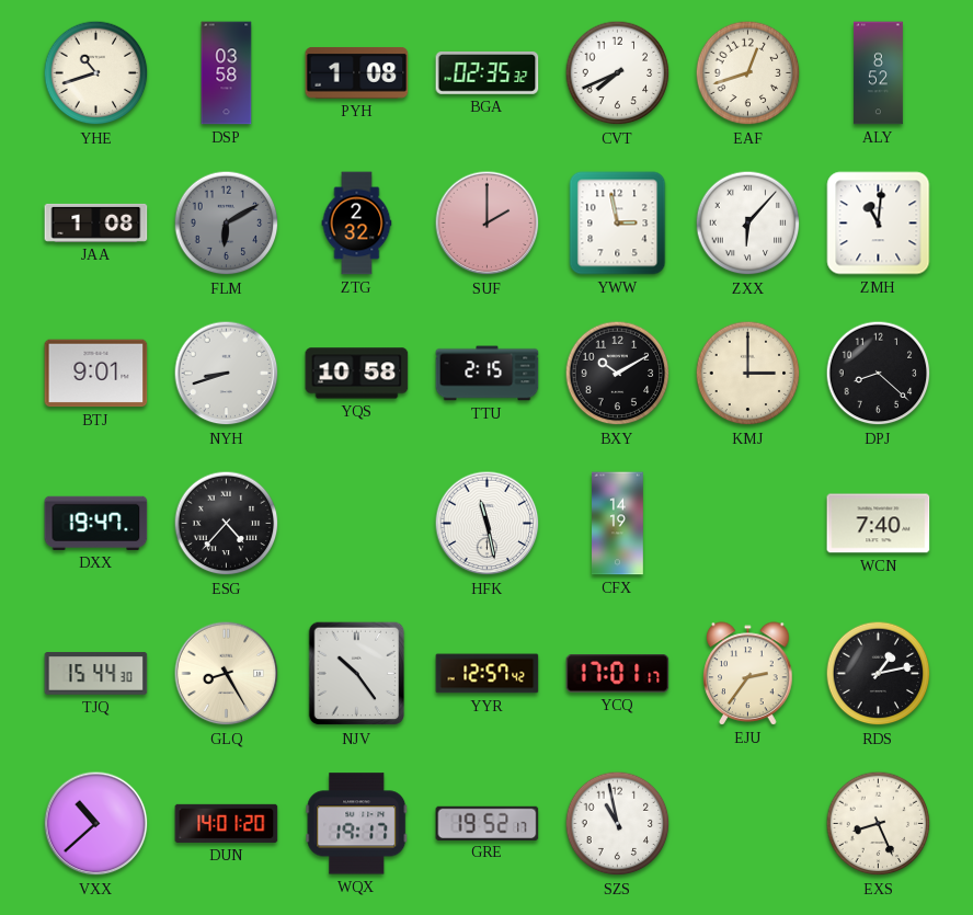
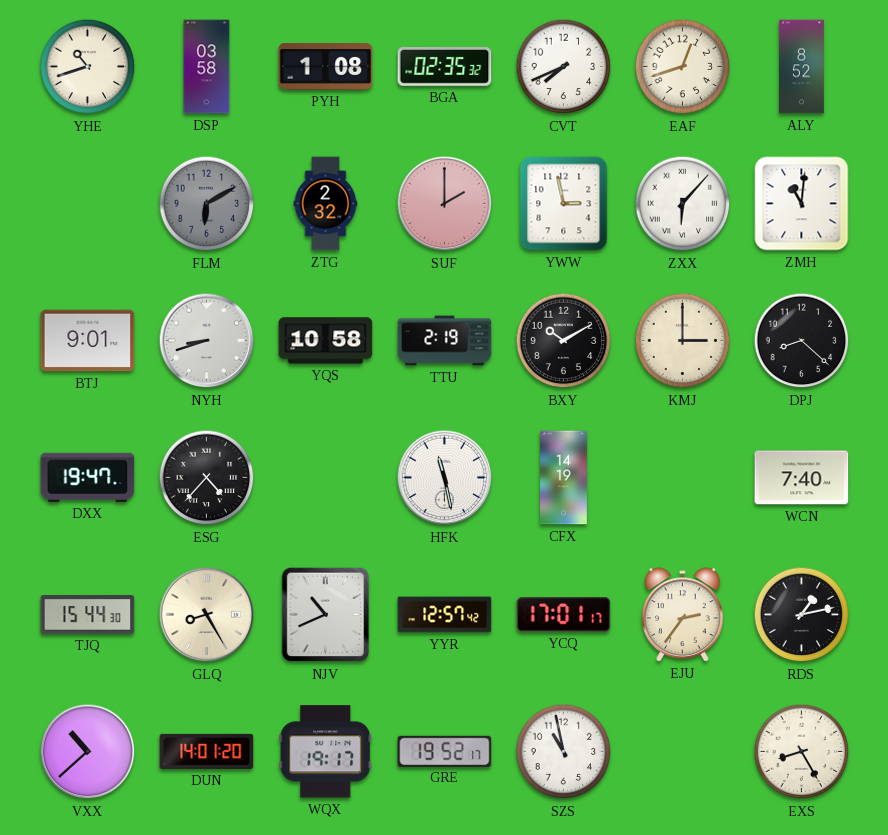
JAA: 1:08 -> none (96, 222)
TTU: 2:15 -> 2:19 (445, 341)
NJV: 10:24 -> 10:41 (326, 615)
EXS: 8:26 -> 8:25 (802, 752)
